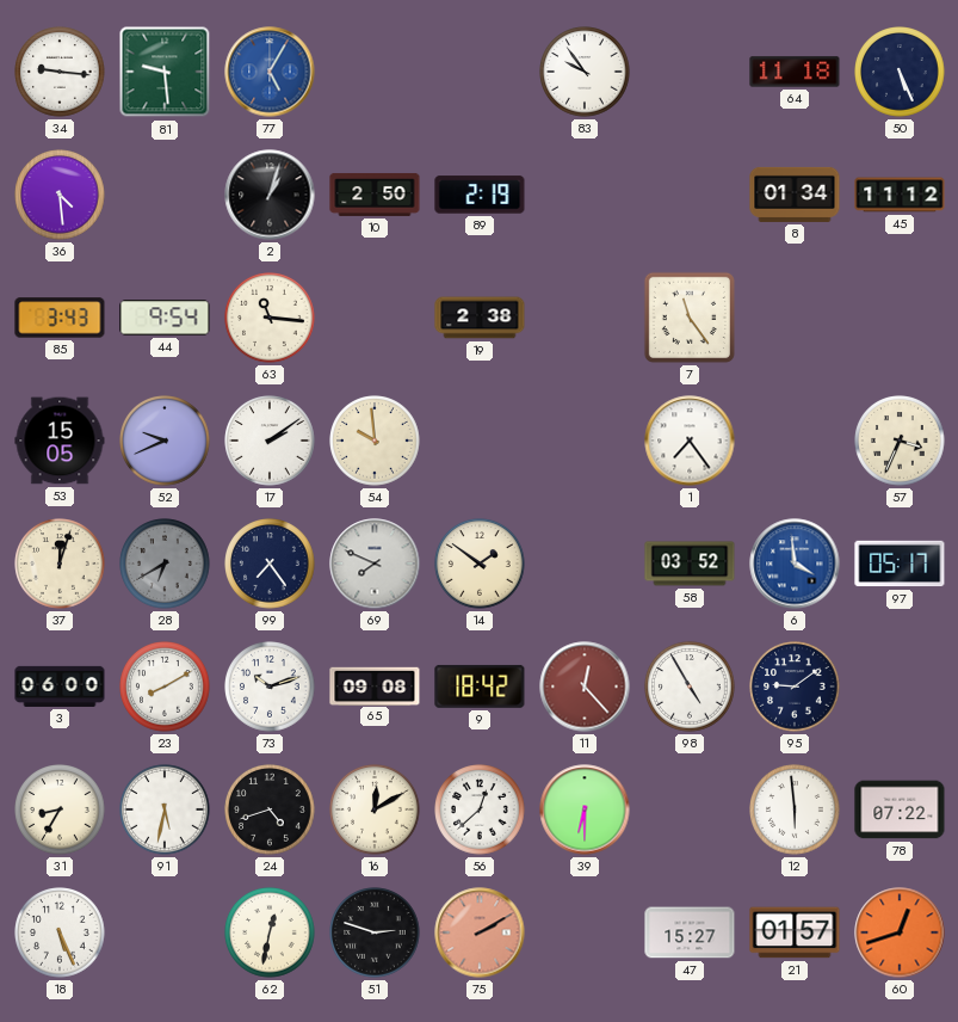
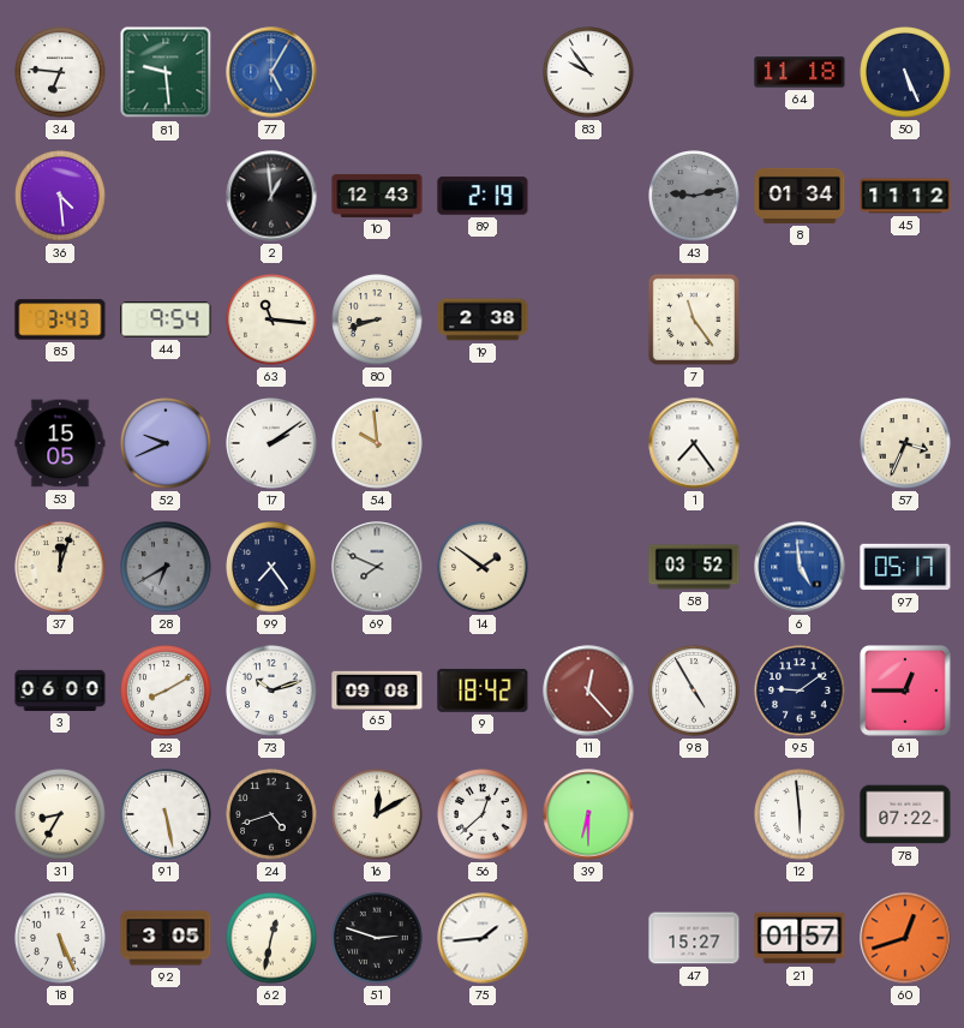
34: 9:16 -> 6:46 (60, 72)
2: 1:03 -> 12:59 (271, 196)
10: 2:50 -> 12:43 (377, 196)
43: none -> 9:13 (694, 196)
80: none -> 8:42 (377, 319)
6: 3:59 -> 4:59 (800, 567)
61: none -> 12:45 (906, 692)
91: 5:32 -> 5:28 (166, 814)
92: none -> 3:05 (166, 938)
75: 2:10 -> 1:44 (483, 938)
75 dial: salmon -> white (483, 938)
